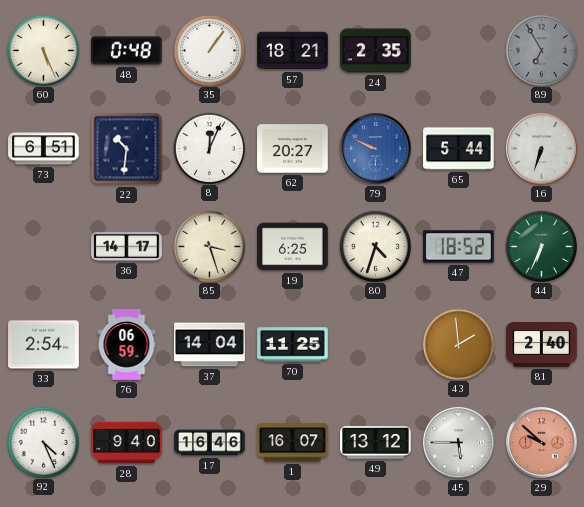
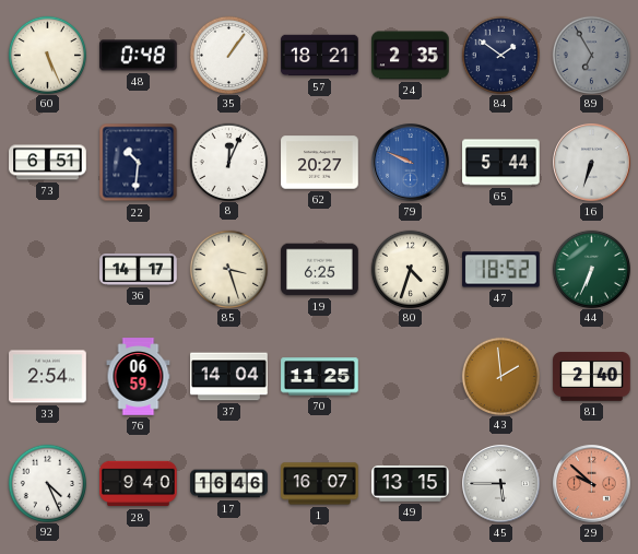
84: none -> 1:51 (500, 55)
49: 13:12 -> 13:15 (411, 484)
